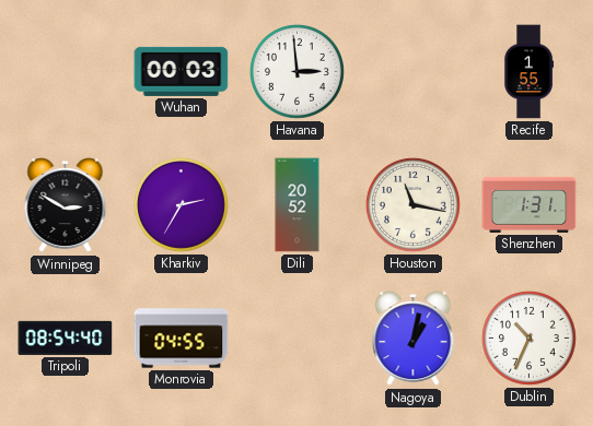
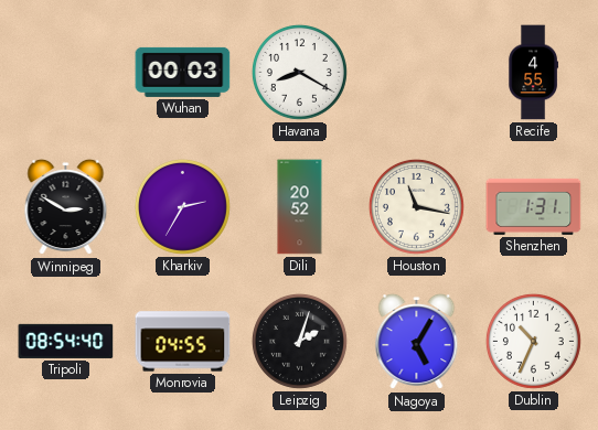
Havana: 2:59 -> 8:20 (299, 72)
Recife: 1:55 -> 4:55 (533, 73)
Leipzig: none -> 2:03 (299, 341)
Nagoya: 1:02 -> 5:05 (417, 342)
